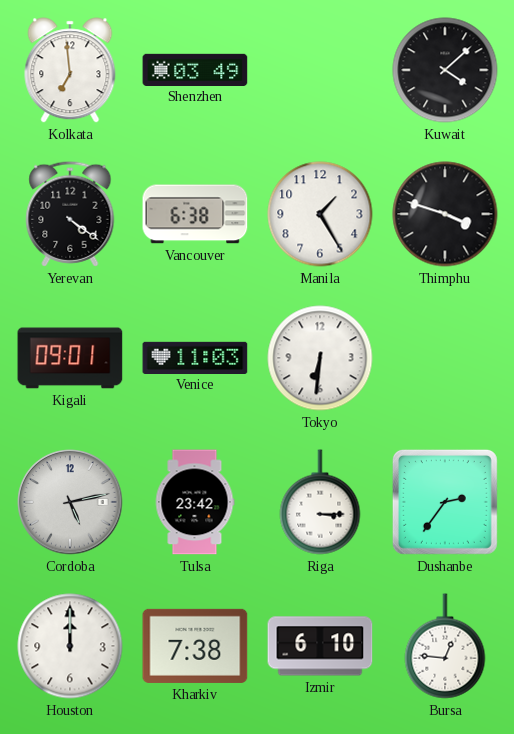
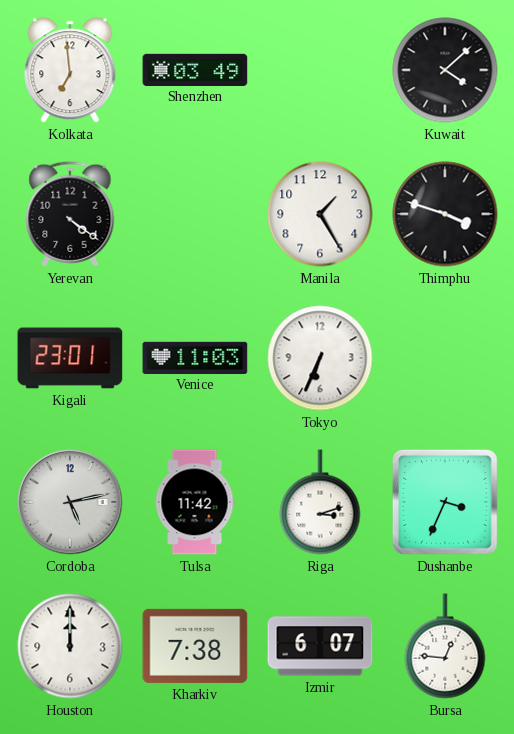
Vancouver: 6:38 -> none (195, 214)
Kigali: 09:01 -> 23:01 (70, 358)
Tokyo: 6:31 -> 6:34 (320, 358)
Tulsa: 23:42 -> 11:42 (195, 502)
Riga: 3:15 -> 3:12 (320, 502)
Dushanbe: 2:36 -> 3:34 (445, 502)
Izmir: 6:10 -> 6:07 (320, 646)
